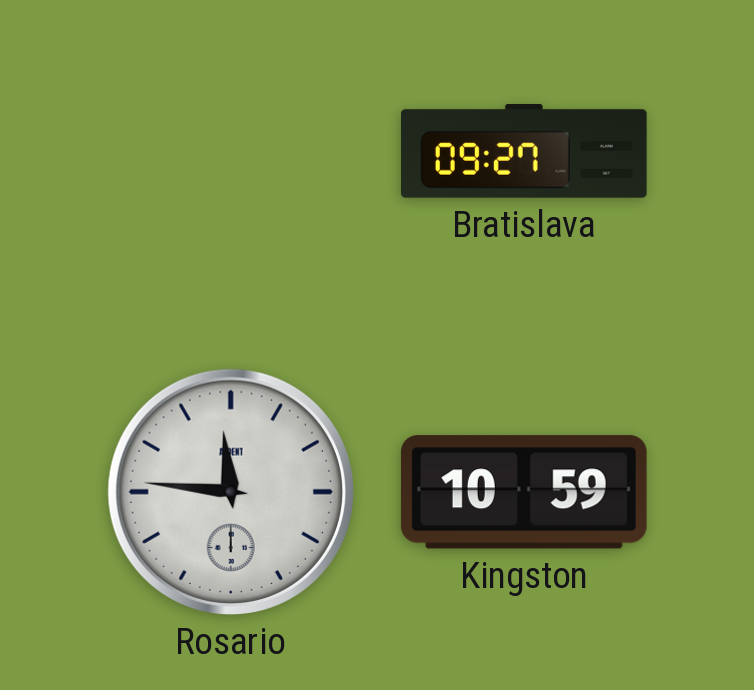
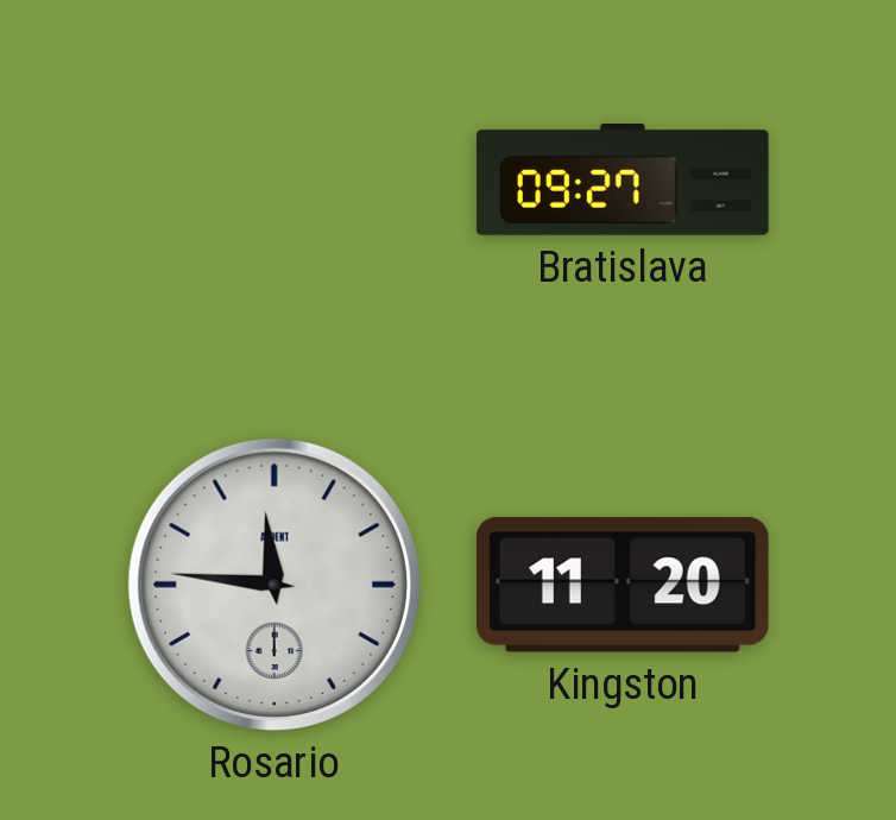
Kingston: 10:59 -> 11:20 (623, 585)
